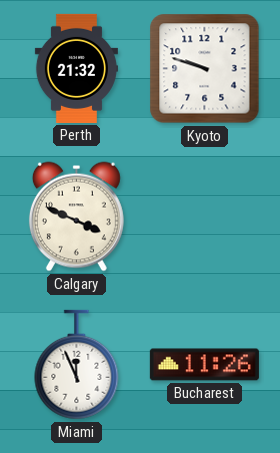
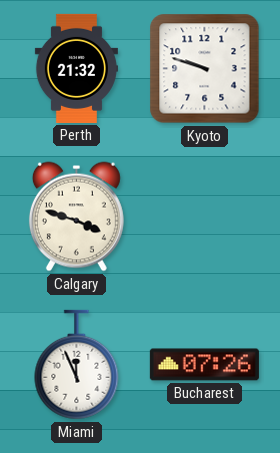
Calgary: 3:49 -> 3:48 (76, 217)
Bucharest: 11:26 -> 07:26 (204, 365)
